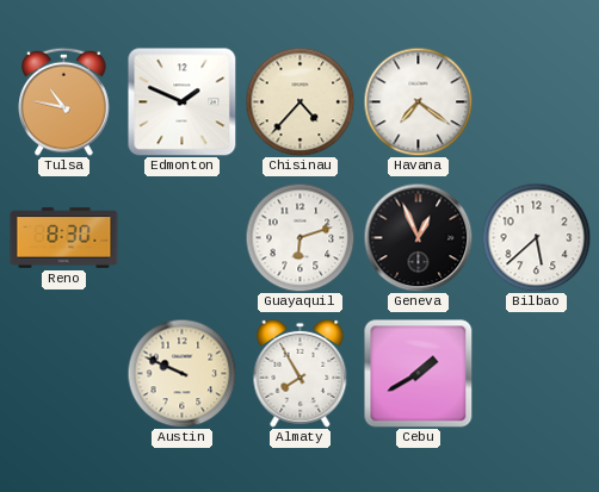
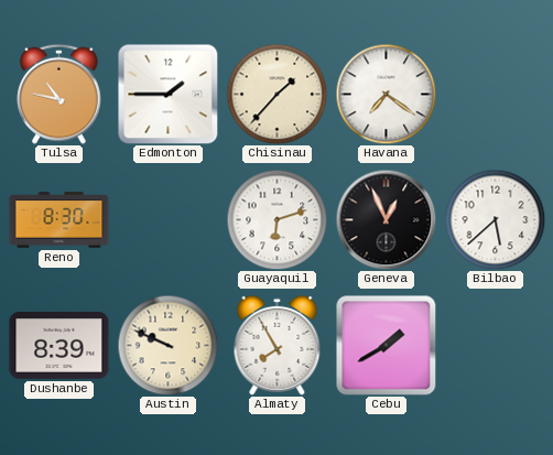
Edmonton: 1:49 -> 1:45 (167, 94)
Chisinau: 4:37 -> 1:37 (276, 94)
Dushanbe: none -> 8:39 (59, 346)
